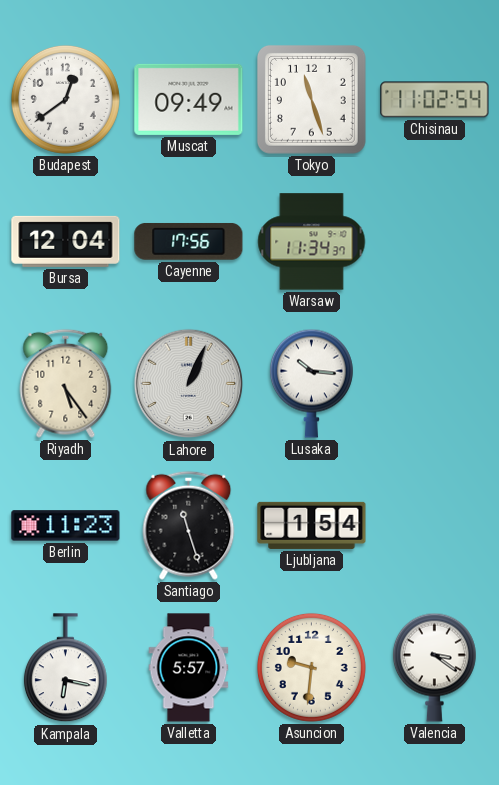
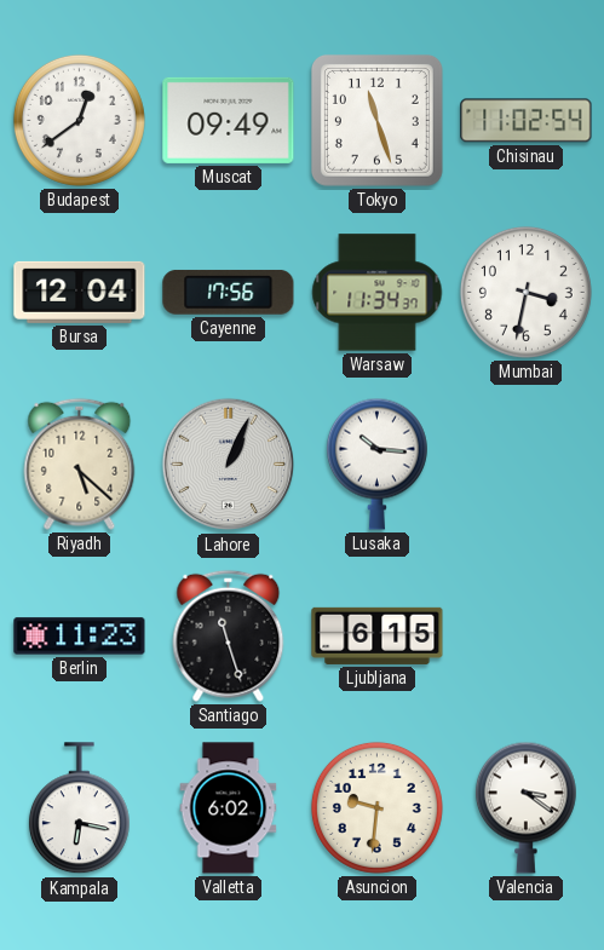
Mumbai: none -> 3:32 (525, 292)
Riyadh: 5:24 -> 5:22 (80, 464)
Ljubljana: 1:54 -> 6:15 (378, 635)
Valletta: 5:57 -> 6:02 (229, 808)
